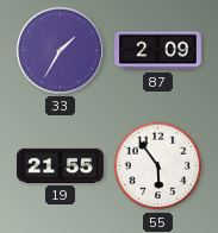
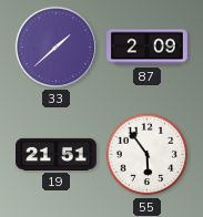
33: 1:35 -> 1:38 (55, 46)
19: 21:55 -> 21:51 (57, 154)
